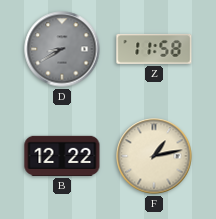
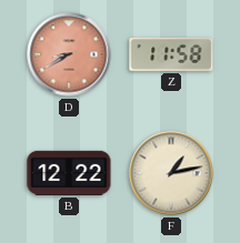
D dial: grey -> salmon (69, 54)
